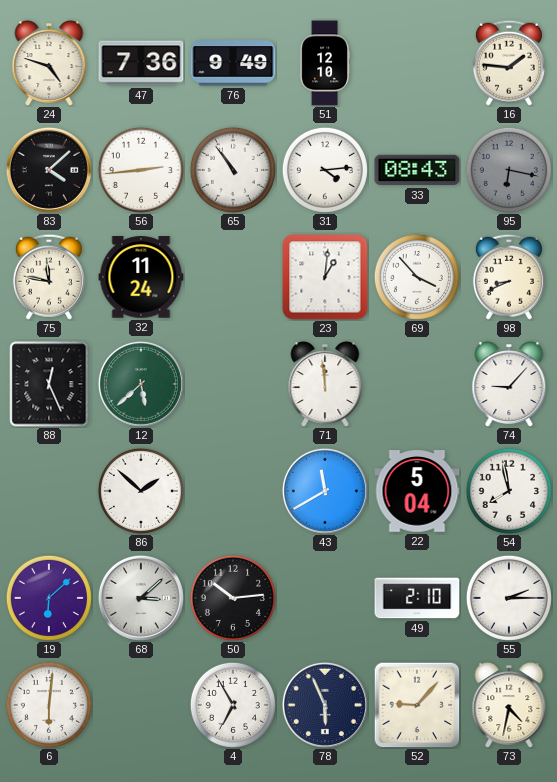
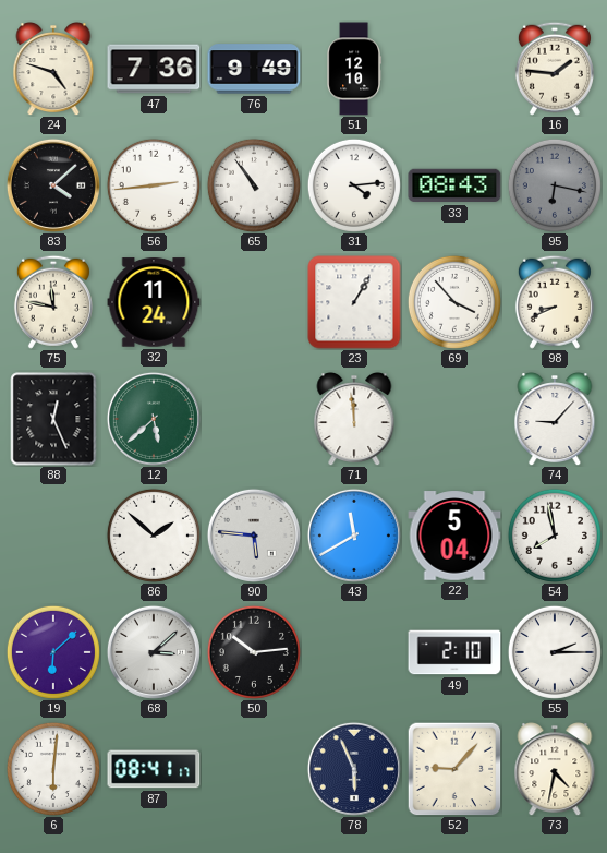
23: 1:01 -> 1:05 (354, 302)
90: none -> 5:46 (254, 536)
87: none -> 08:41 (154, 769)
4: 6:55 -> none (233, 705)
